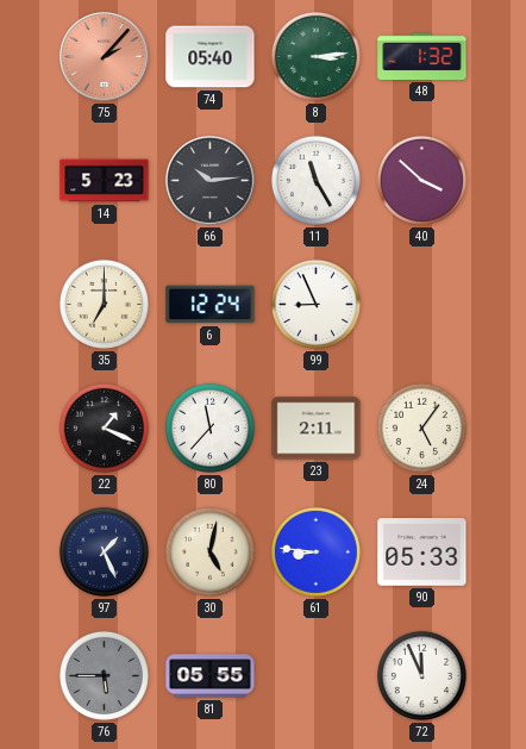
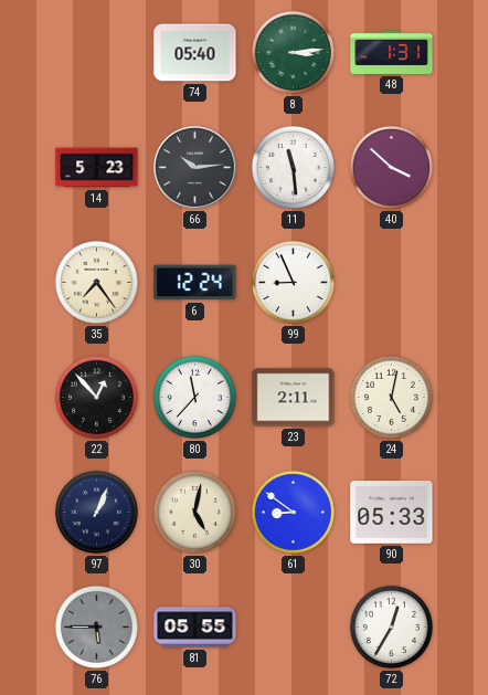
75: 2:07 -> none (105, 57)
48: 1:32 -> 1:31 (392, 52)
11: 11:25 -> 11:29 (293, 167)
35: 7:00 -> 7:24 (96, 282)
22: 1:19 -> 12:53 (96, 397)
24: 5:06 -> 5:02 (391, 397)
97: 1:26 -> 1:04 (96, 512)
61: 8:46 -> 8:51 (293, 512)
72: 11:56 -> 12:35 (391, 626)
